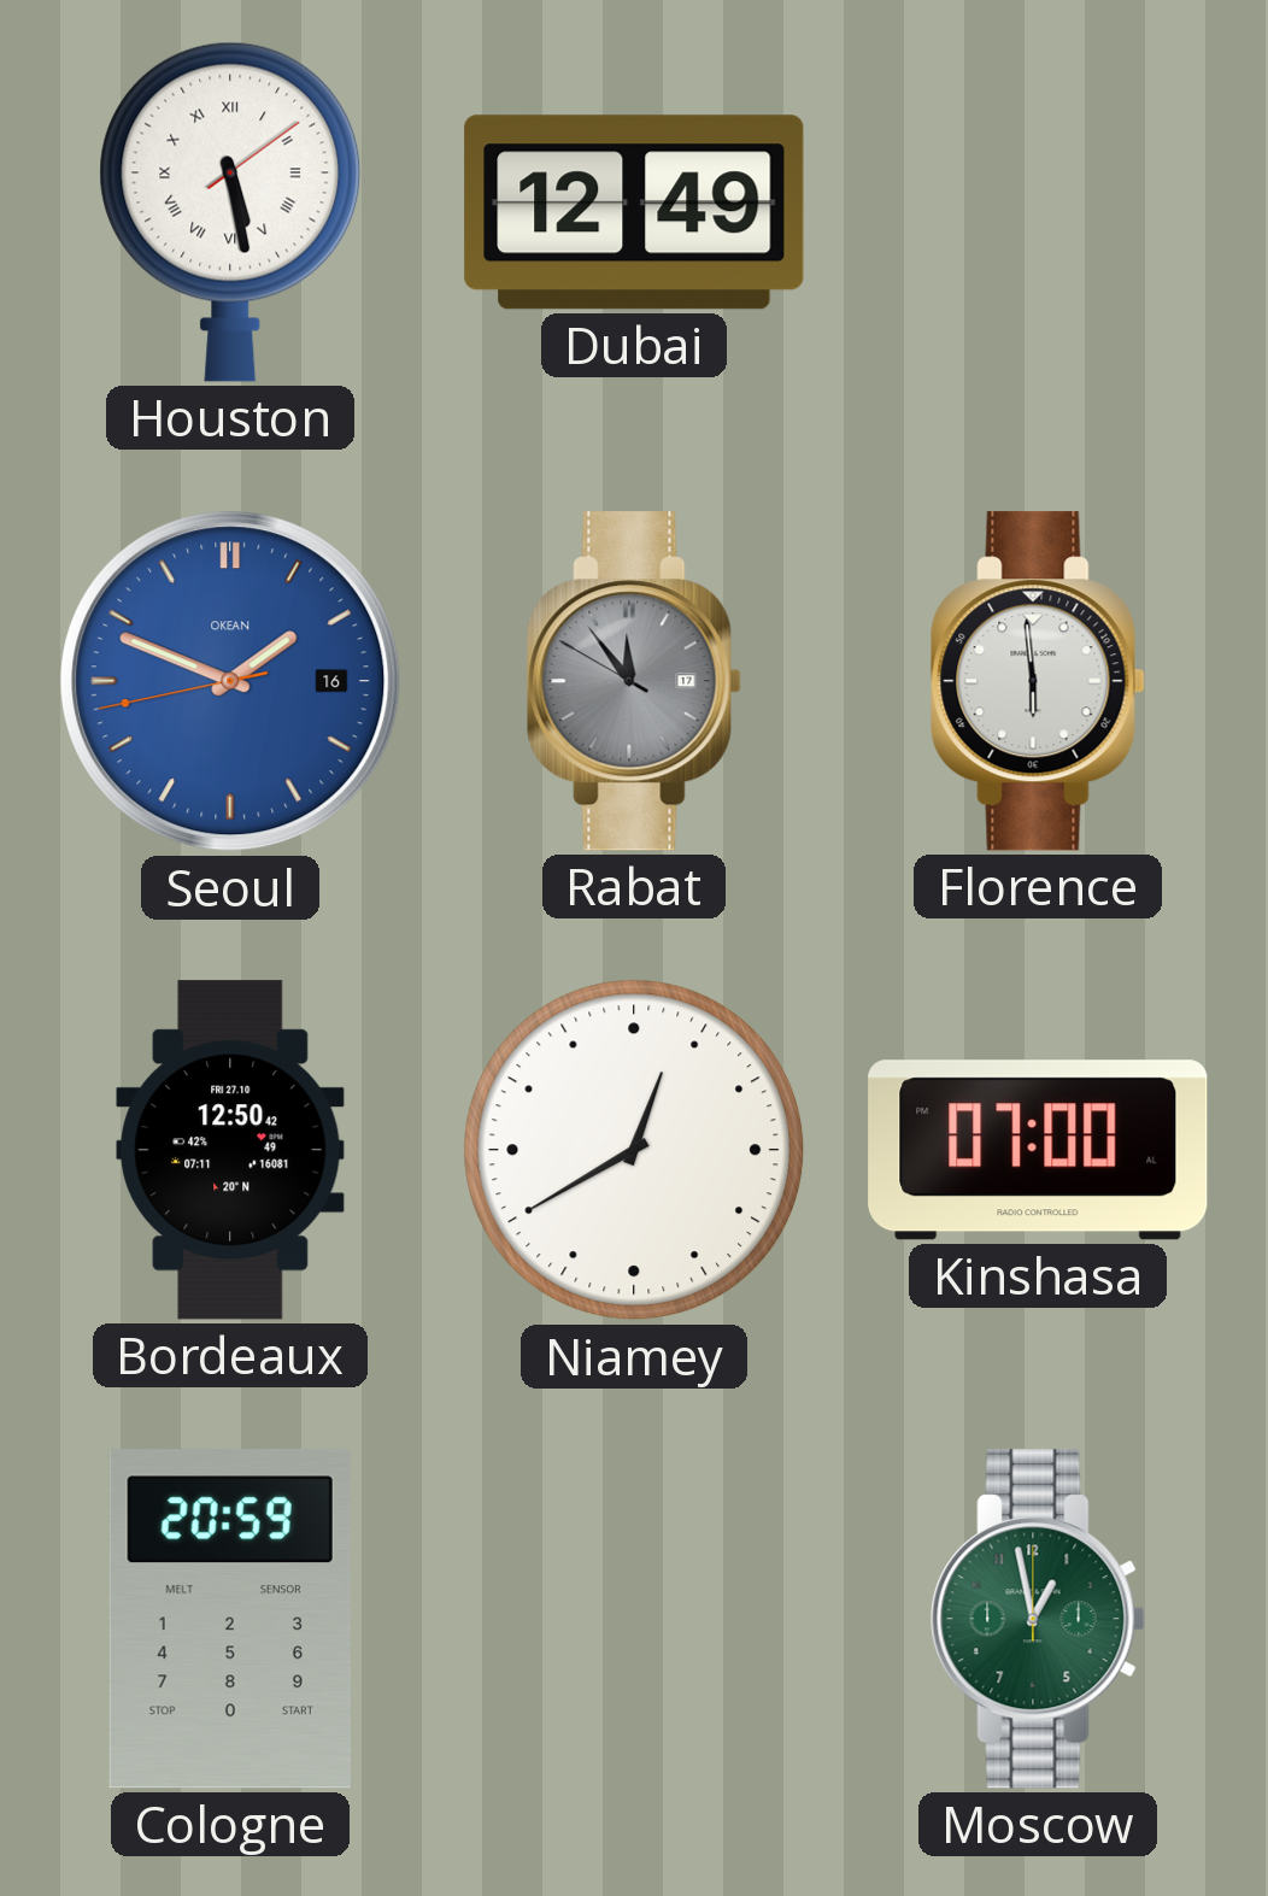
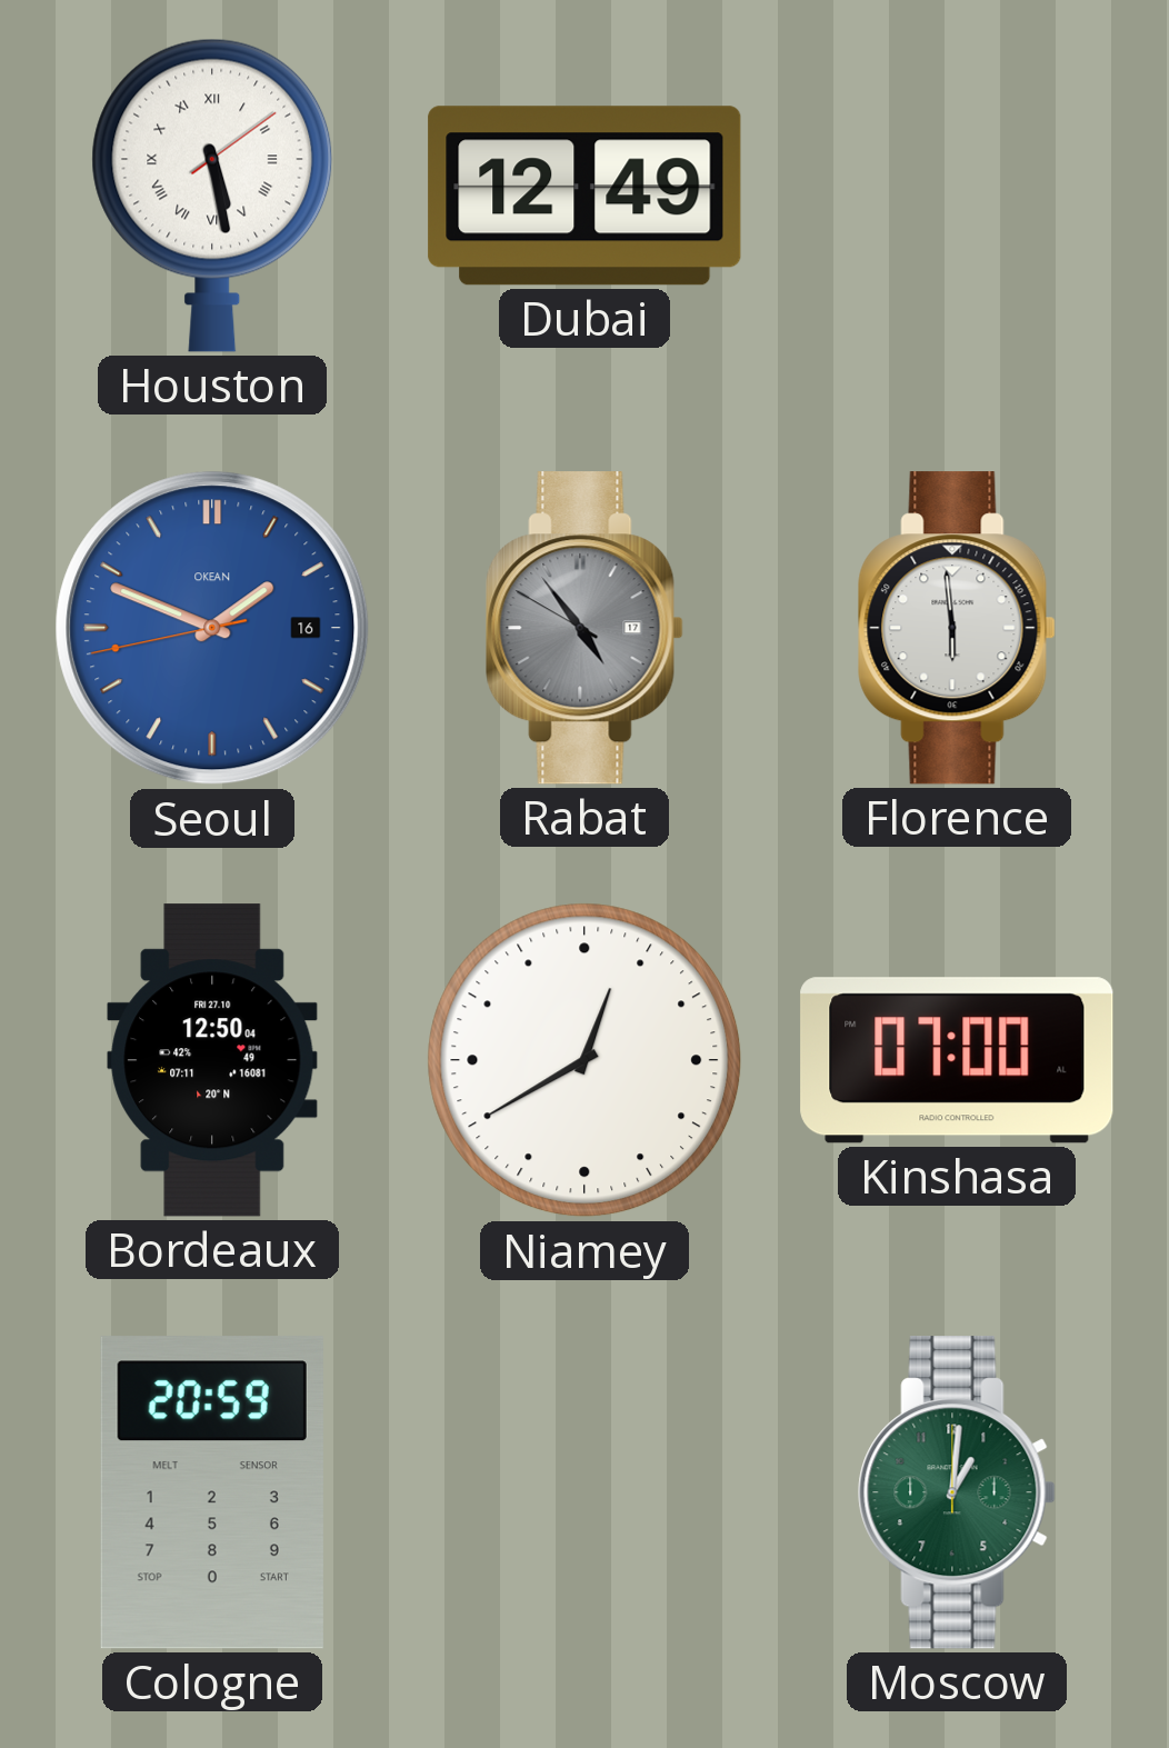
Rabat: 11:53 -> 4:53 (584, 628)
Bordeaux: 12:50:42 -> 12:50:04 (212, 1060)
Moscow: 12:58 -> 1:01 (957, 1492)
